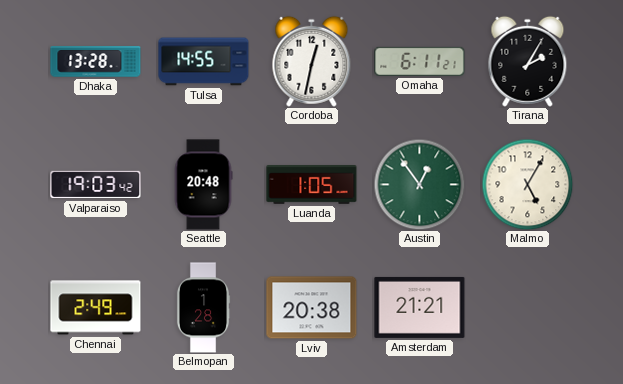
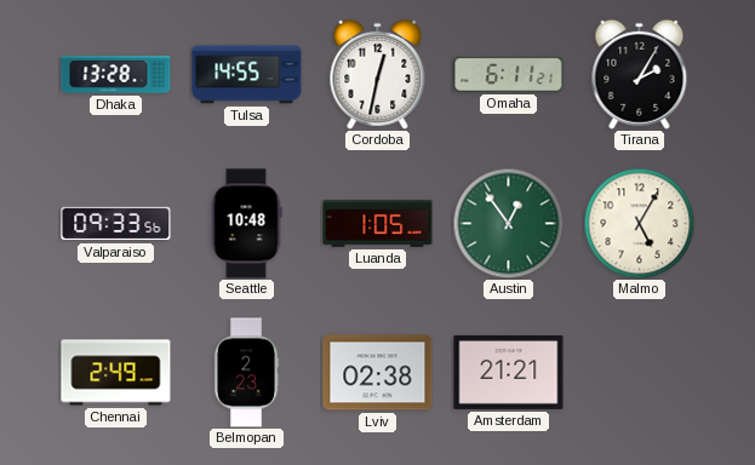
Valparaiso: 19:03 -> 09:33 (116, 224)
Seattle: 20:48 -> 10:48 (246, 224)
Belmopan: 1:28 -> 2:23 (246, 373)
Lviv: 20:38 -> 02:38 (378, 373)
